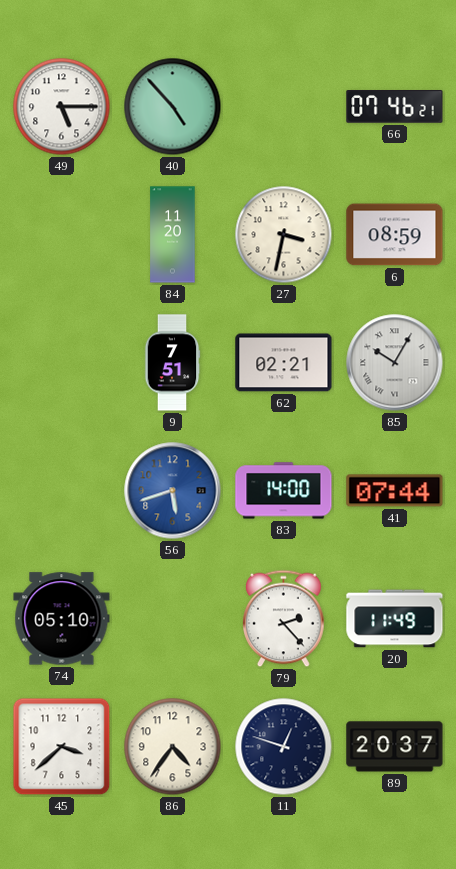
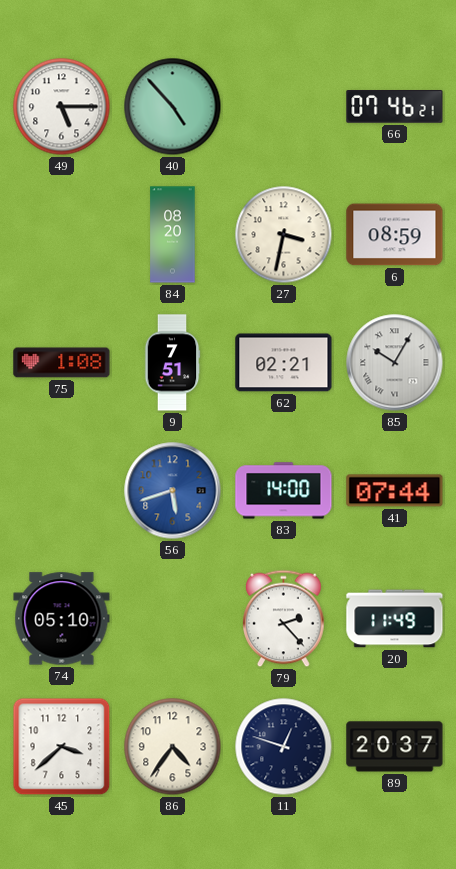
84: 11:20 -> 08:20 (173, 235)
75: none -> 1:08 (62, 363)
